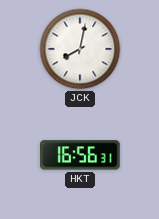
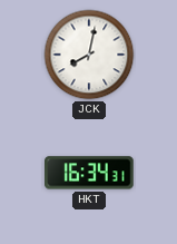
HKT: 16:56 -> 16:34 (90, 173)
